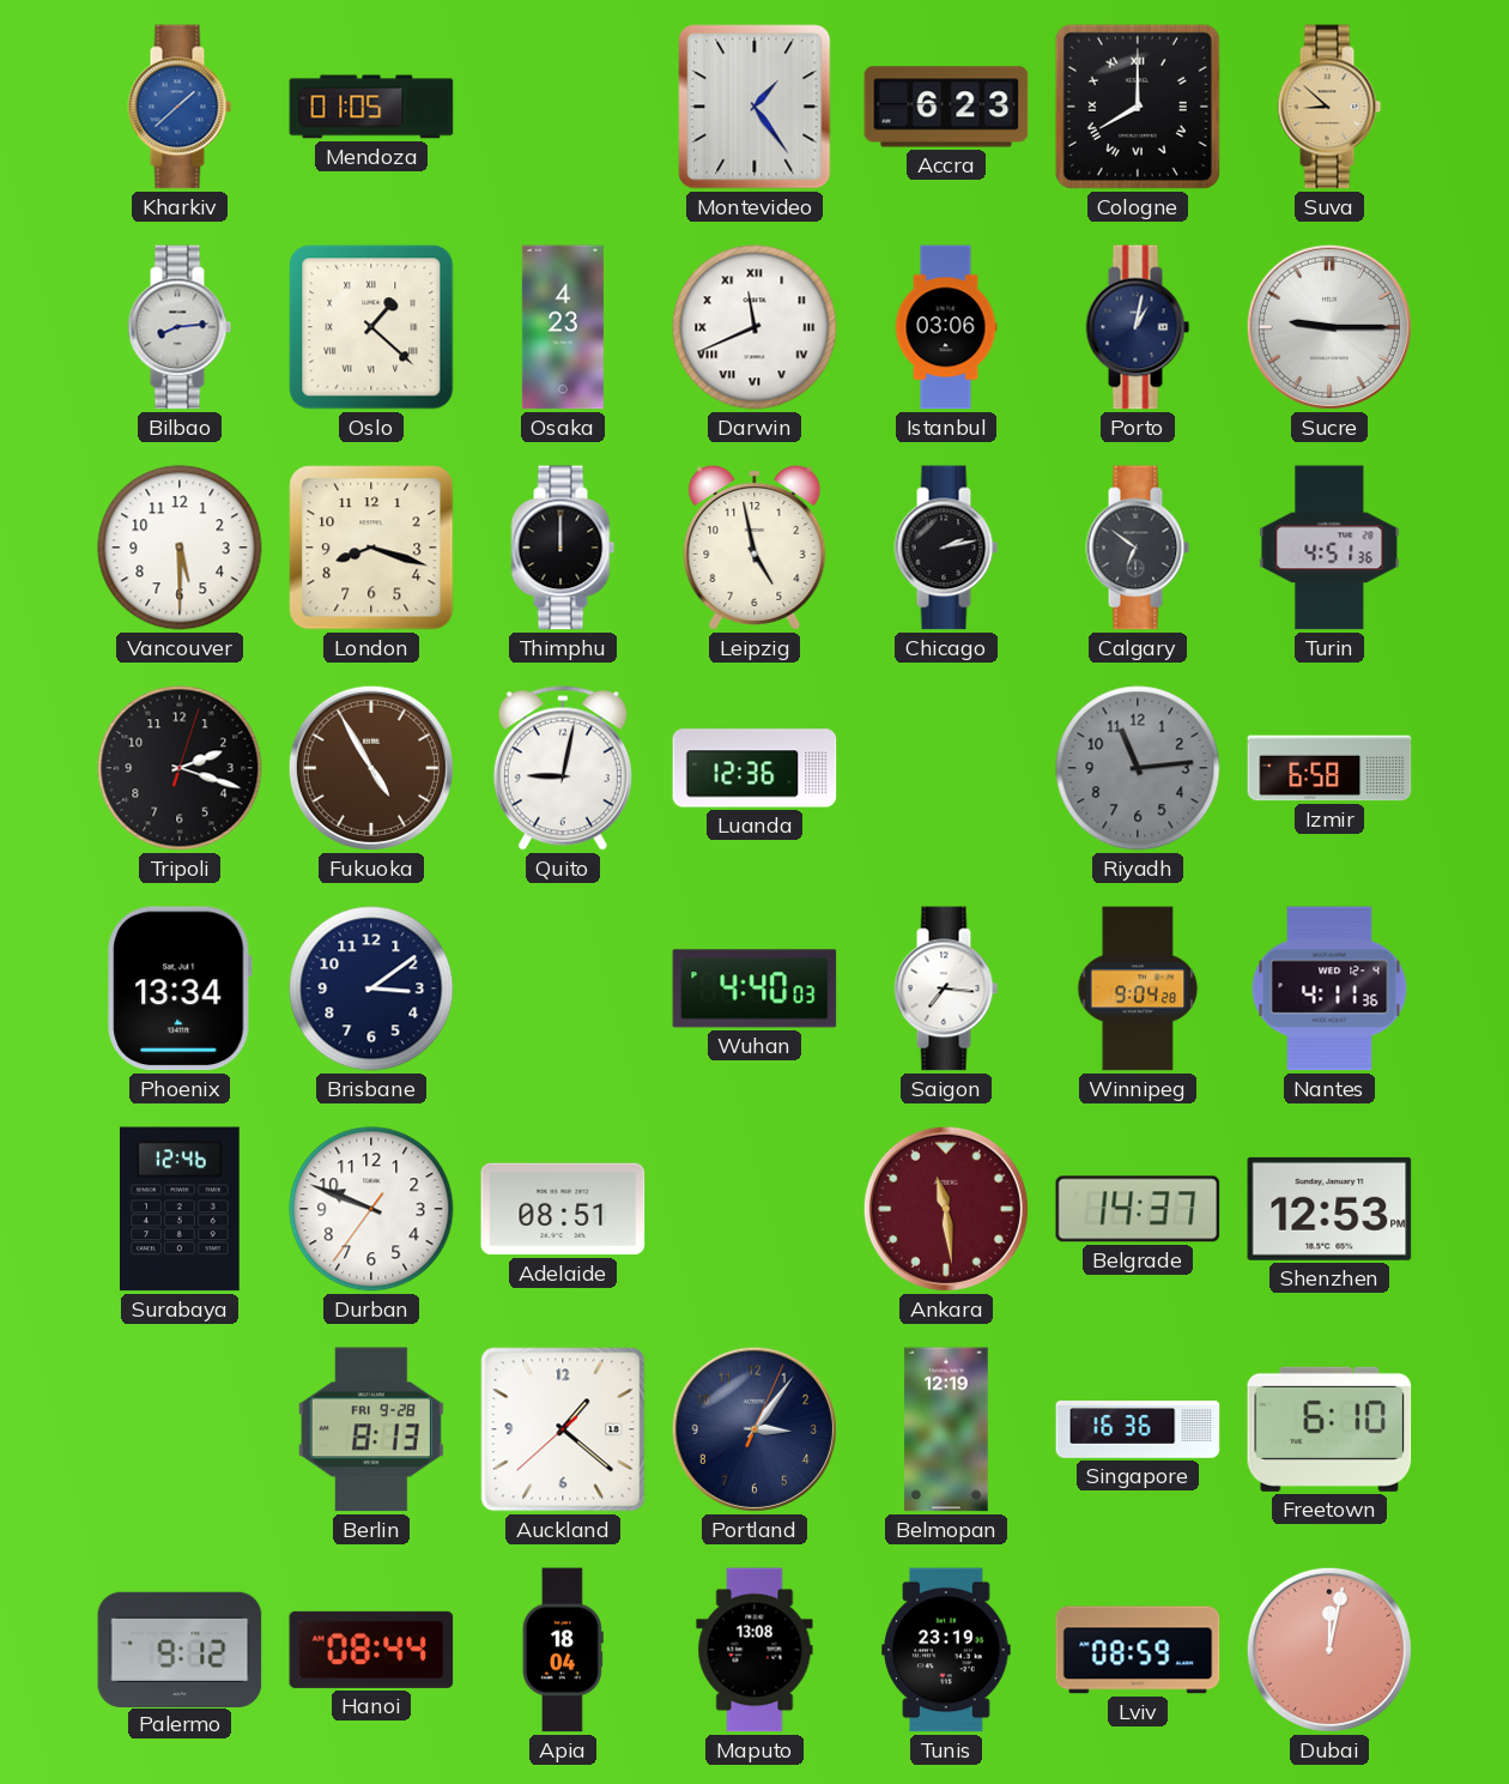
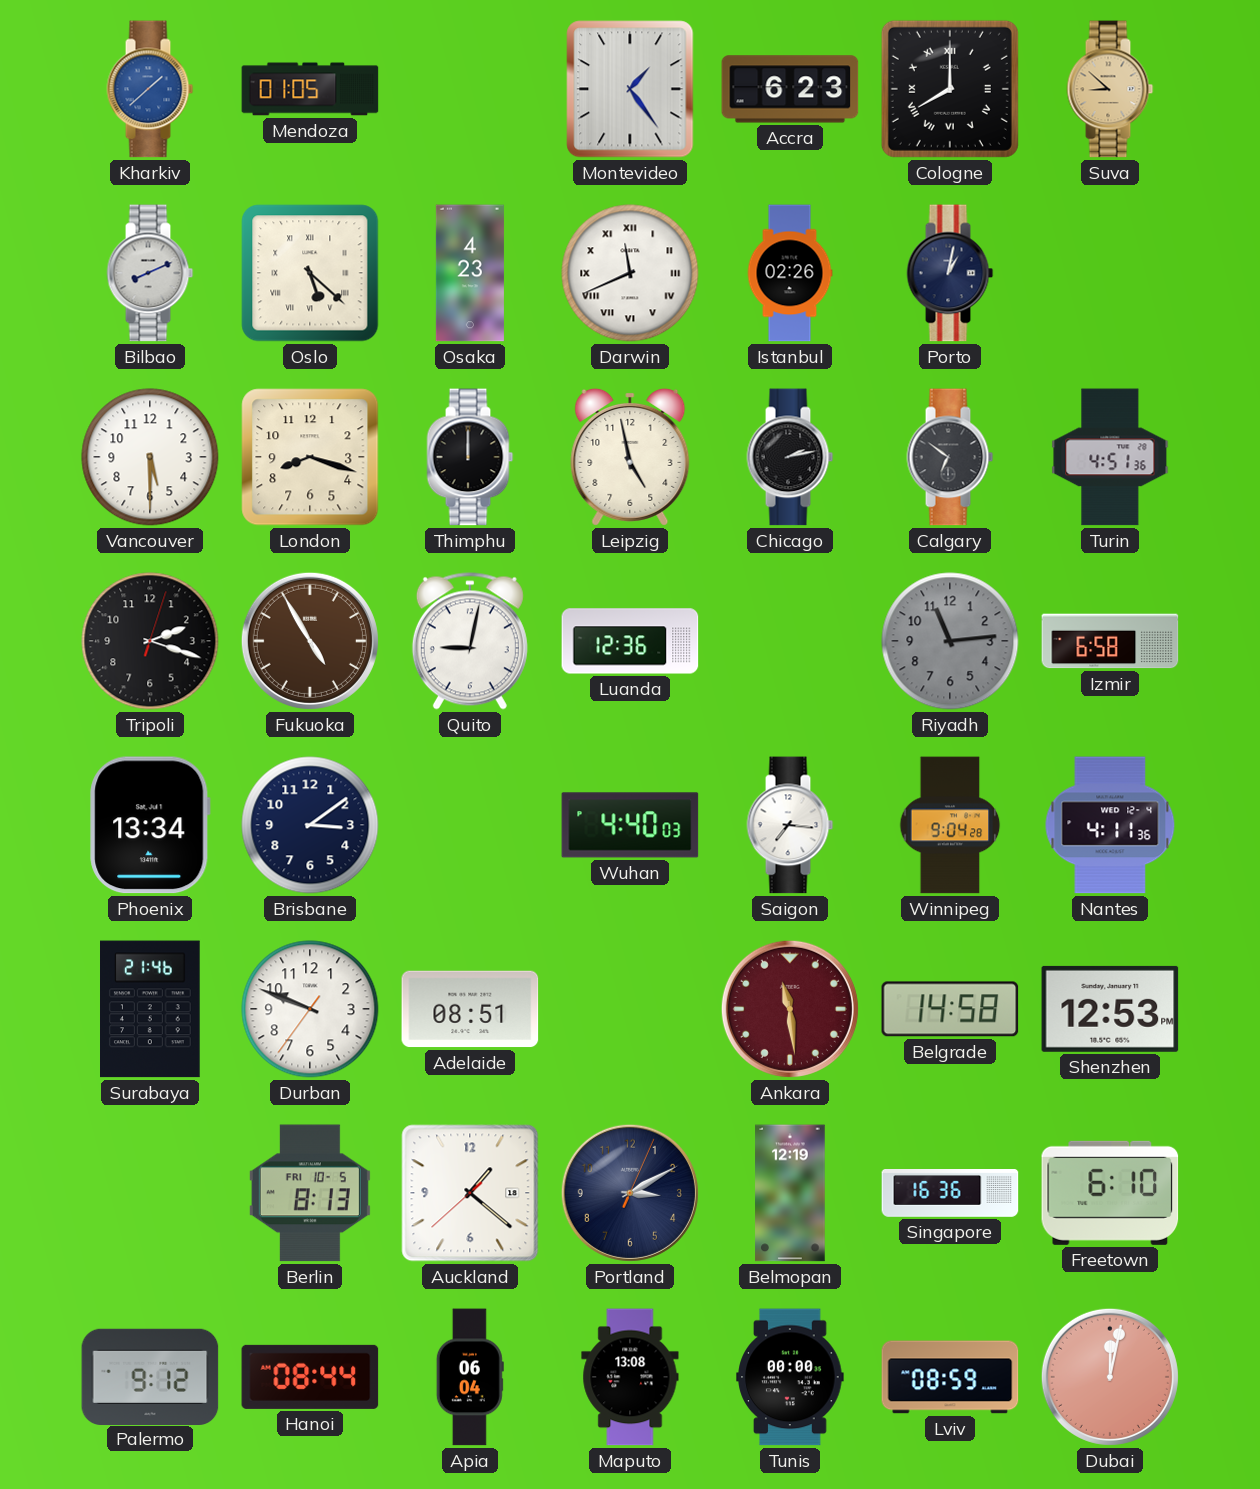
Bilbao: 8:14 -> 8:11 (150, 273)
Oslo: 1:22 -> 5:22 (310, 273)
Istanbul: 03:06 -> 02:26 (790, 273)
Sucre: 9:15 -> none (1329, 327)
Surabaya: 12:46 -> 21:46 (151, 1009)
Belgrade: 14:37 -> 14:58 (950, 1009)
Berlin date: FRI 9-28 -> FRI 10-5 (310, 1193)
Portland: 3:06 -> 3:10 (630, 1193)
Apia: 18:04 -> 06:04 (470, 1377)
Tunis: 23:19 -> 00:00 (790, 1377)
